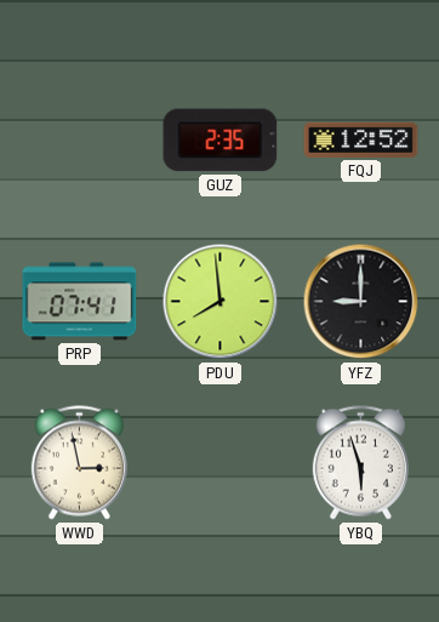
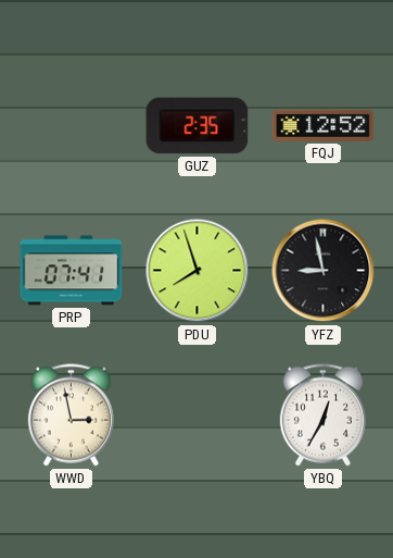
PDU: 7:59 -> 7:57 (198, 271)
YFZ: 9:00 -> 8:58 (324, 271)
YBQ: 5:57 -> 12:35 (322, 416)
